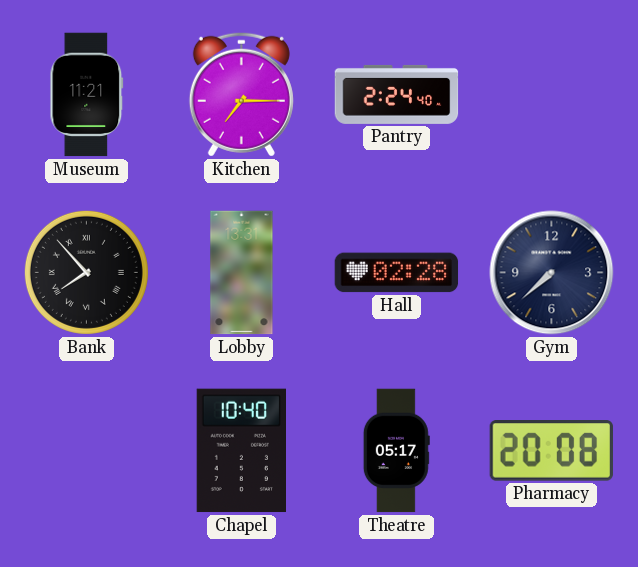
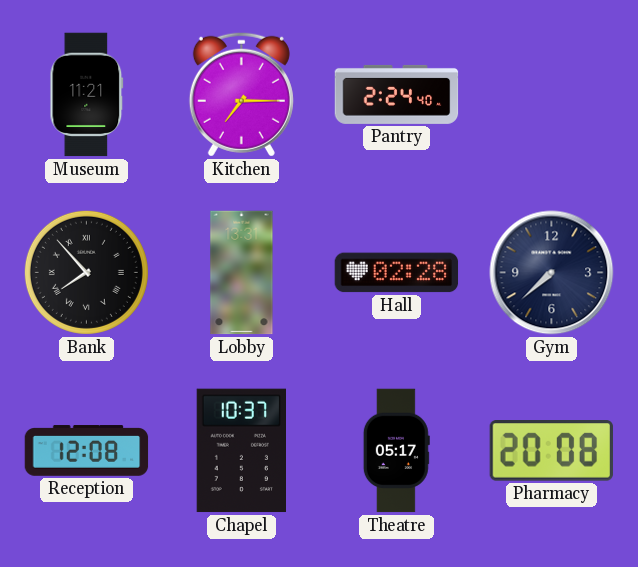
Reception: none -> 12:08 (87, 451)
Chapel: 10:40 -> 10:37 (241, 451)
